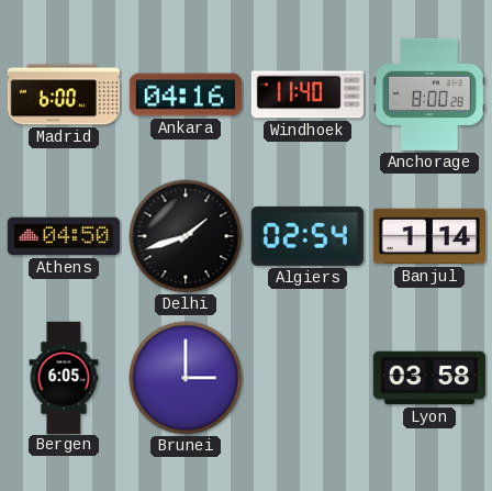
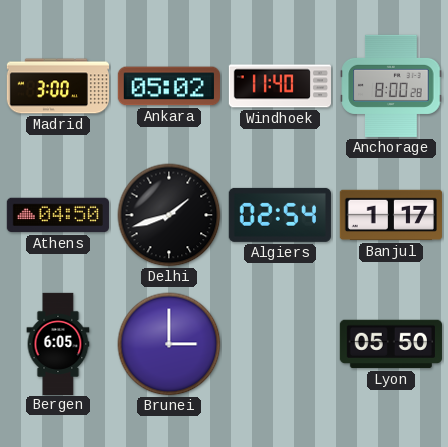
Madrid: 6:00 -> 3:00 (57, 86)
Ankara: 04:16 -> 05:02 (169, 86)
Banjul: 1:14 -> 1:17 (391, 215)
Lyon: 03:58 -> 05:50 (391, 344)
